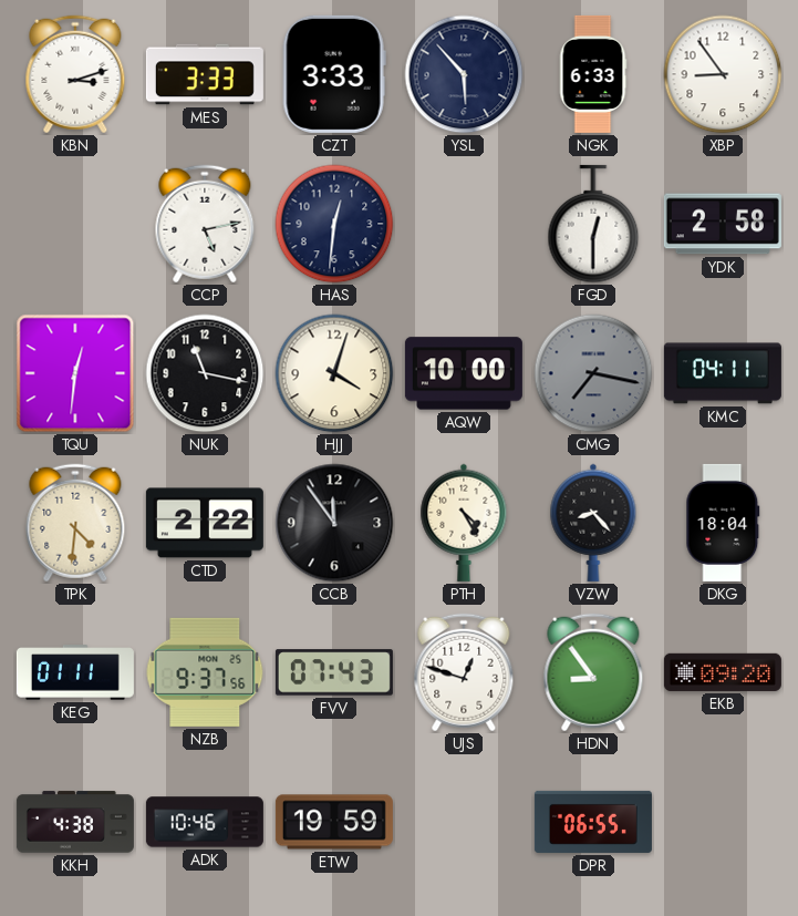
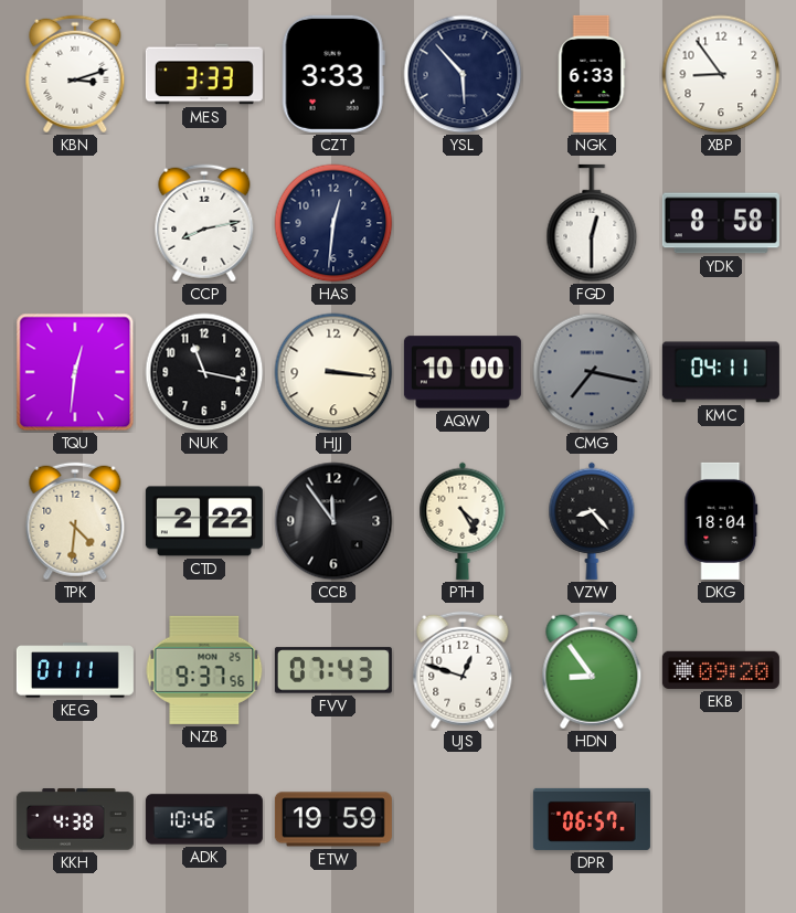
CCP: 5:13 -> 8:13 (204, 223)
YDK: 2:58 -> 8:58 (721, 223)
HJJ: 4:03 -> 3:16 (333, 372)
DPR: 06:55 -> 06:57 (592, 819)
